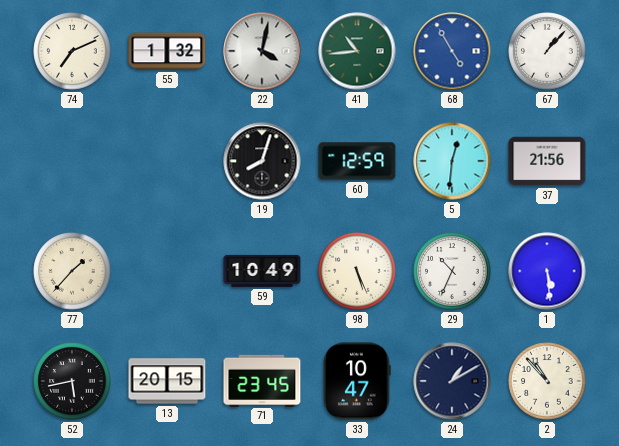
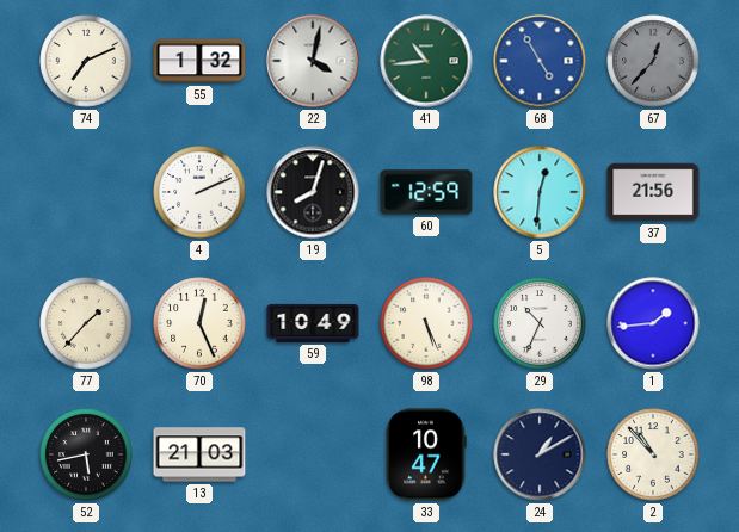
67: 1:07 -> 12:37 (653, 61)
67 dial: white -> grey (653, 61)
4: none -> 2:11 (199, 192)
70: none -> 12:26 (199, 323)
1: 5:29 -> 1:44 (653, 323)
13: 20:15 -> 21:03 (199, 454)
71: 23:45 -> none (262, 380)
